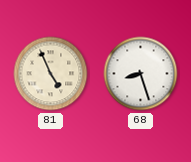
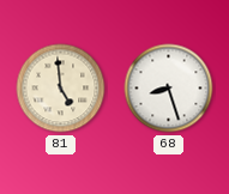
81: 4:56 -> 4:59 (61, 89)
